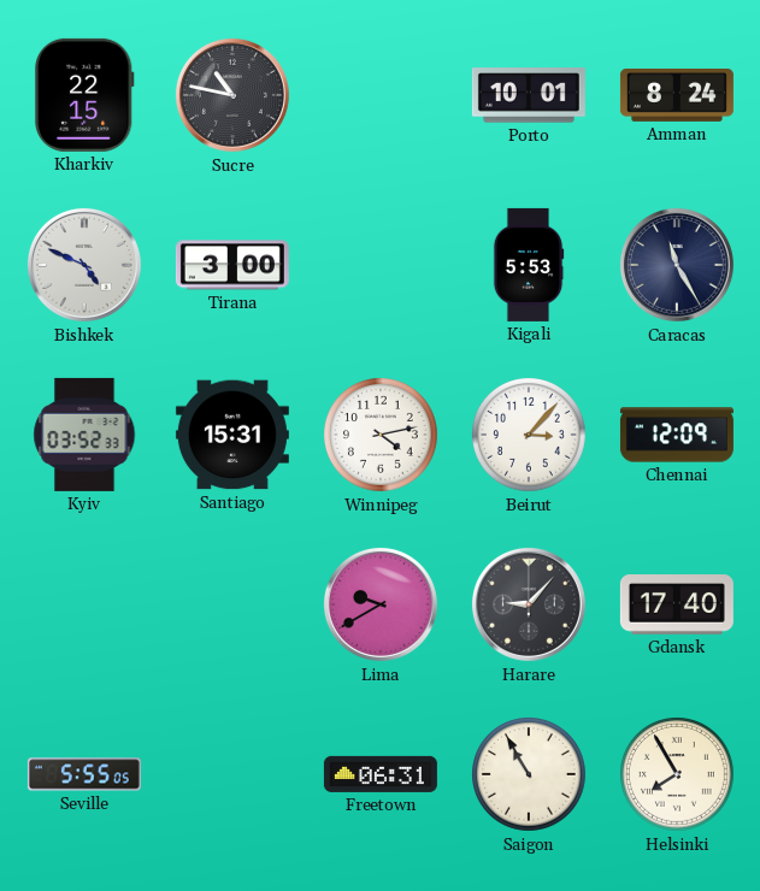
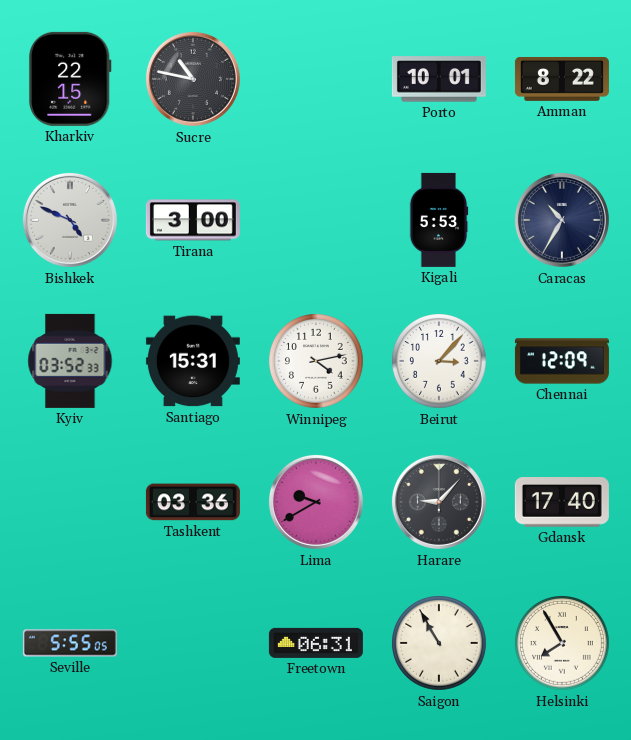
Amman: 8:24 -> 8:22 (562, 79)
Caracas: 11:25 -> 10:35 (562, 220)
Tashkent: none -> 03:36 (193, 502)
